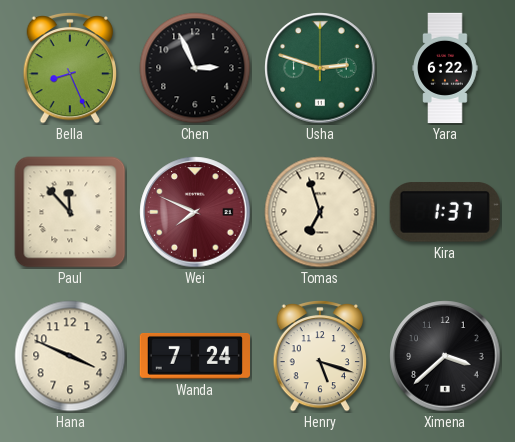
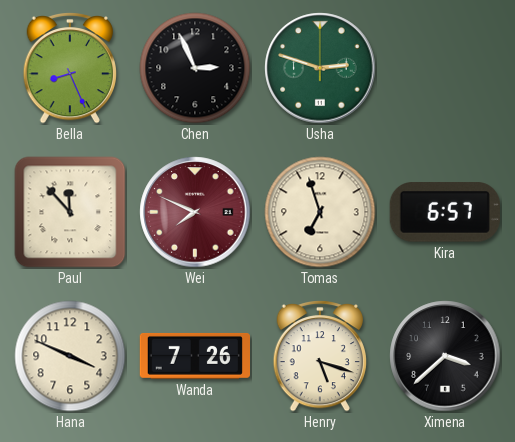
Yara: 6:22 -> none (445, 68)
Kira: 1:37 -> 6:57 (445, 212)
Wanda: 7:24 -> 7:26 (194, 356)
